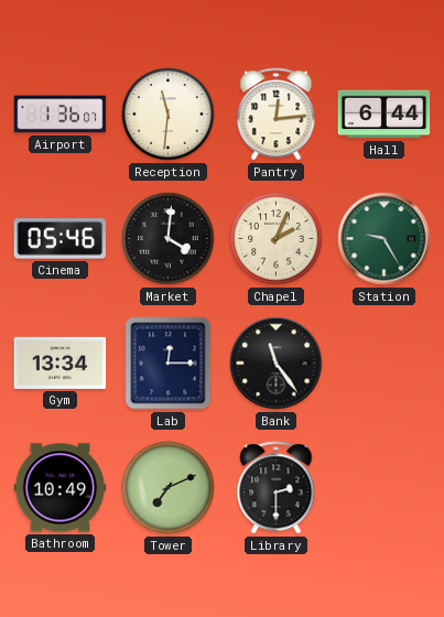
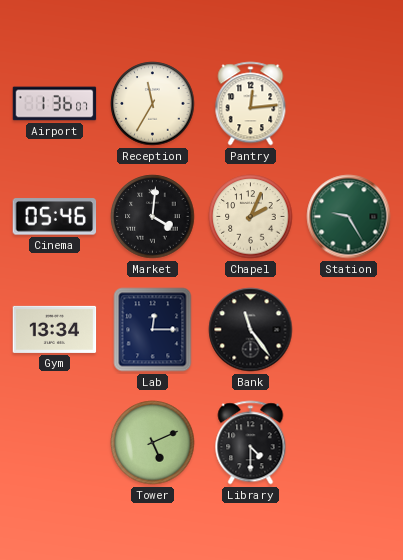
Reception: 11:31 -> 11:35 (153, 104)
Hall: 6:44 -> none (385, 115)
Bathroom: 10:49 -> none (61, 488)
Tower: 7:11 -> 5:11 (153, 443)
Library: 2:30 -> 4:30 (251, 443)
